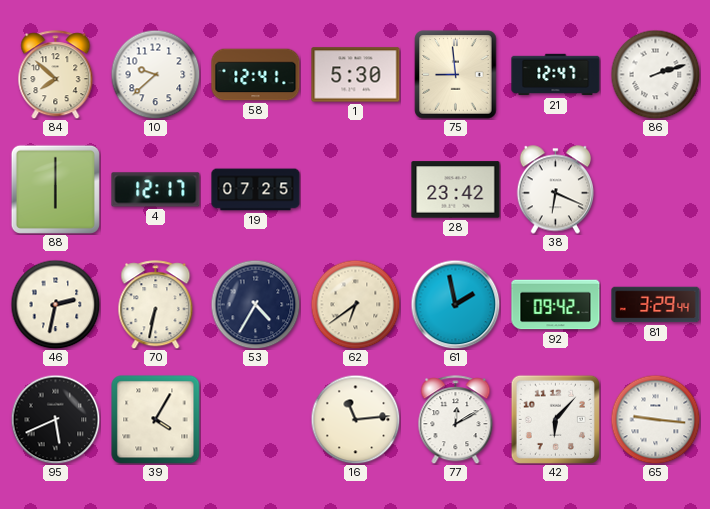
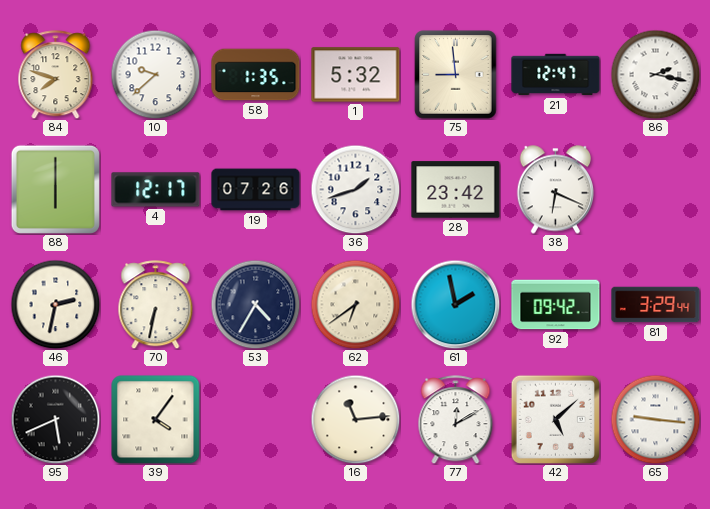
84: 7:52 -> 7:48 (56, 75)
58: 12:41 -> 1:35 (256, 75)
1: 5:30 -> 5:32 (356, 75)
86: 2:12 -> 2:17 (655, 74)
19: 07:25 -> 07:26 (256, 190)
36: none -> 1:42 (355, 189)
39: 4:05 -> 4:06 (156, 420)
42: 6:07 -> 5:08 (555, 419)
